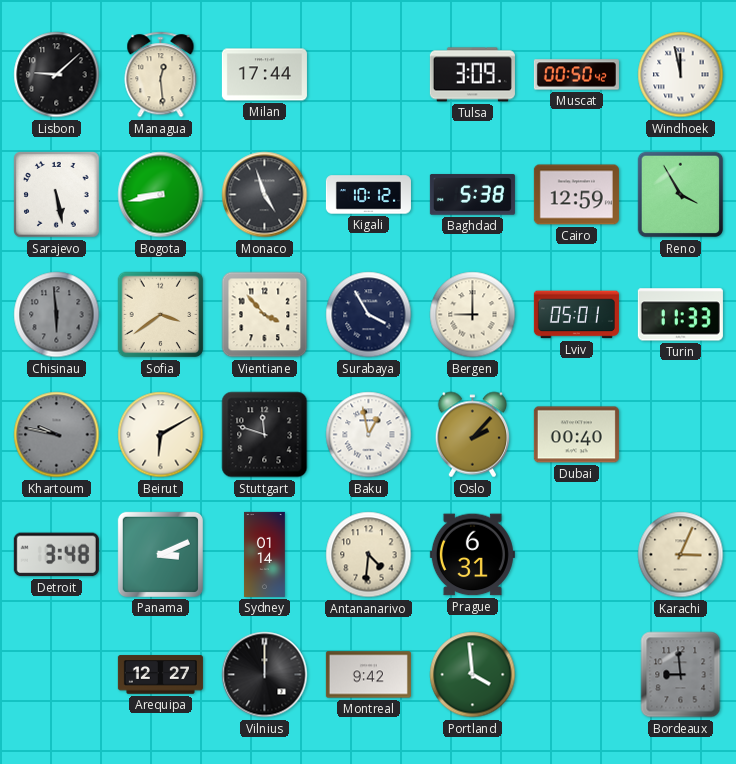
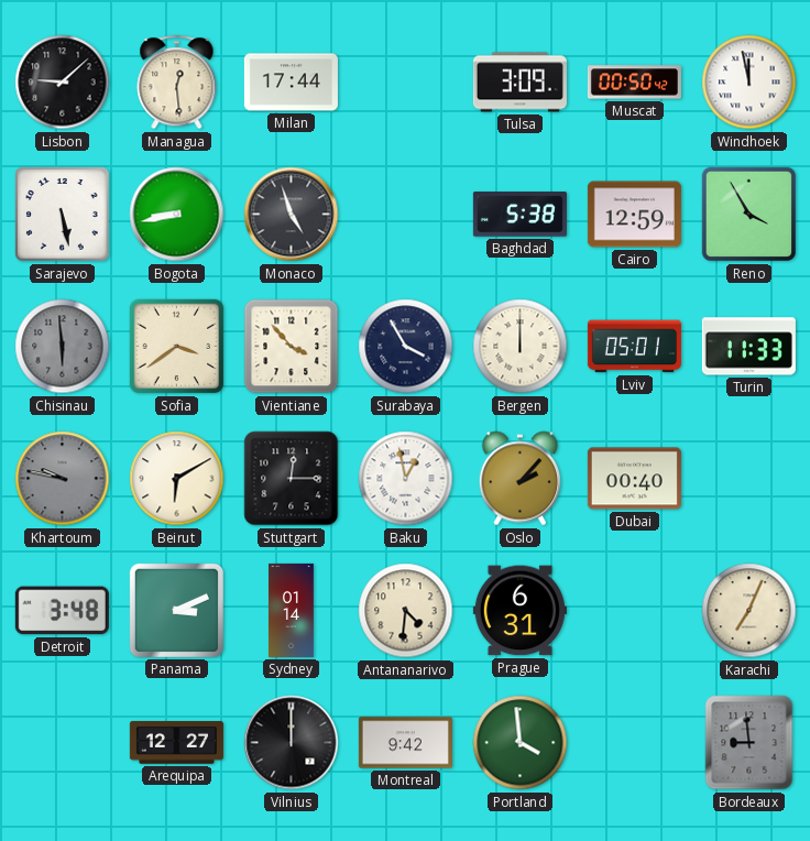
Kigali: 10:12 -> none (368, 195)
Bergen: 9:00 -> 12:00 (521, 347)
Stuttgart: 11:48 -> 12:15 (292, 479)
Karachi: 3:04 -> 7:04 (749, 611)
